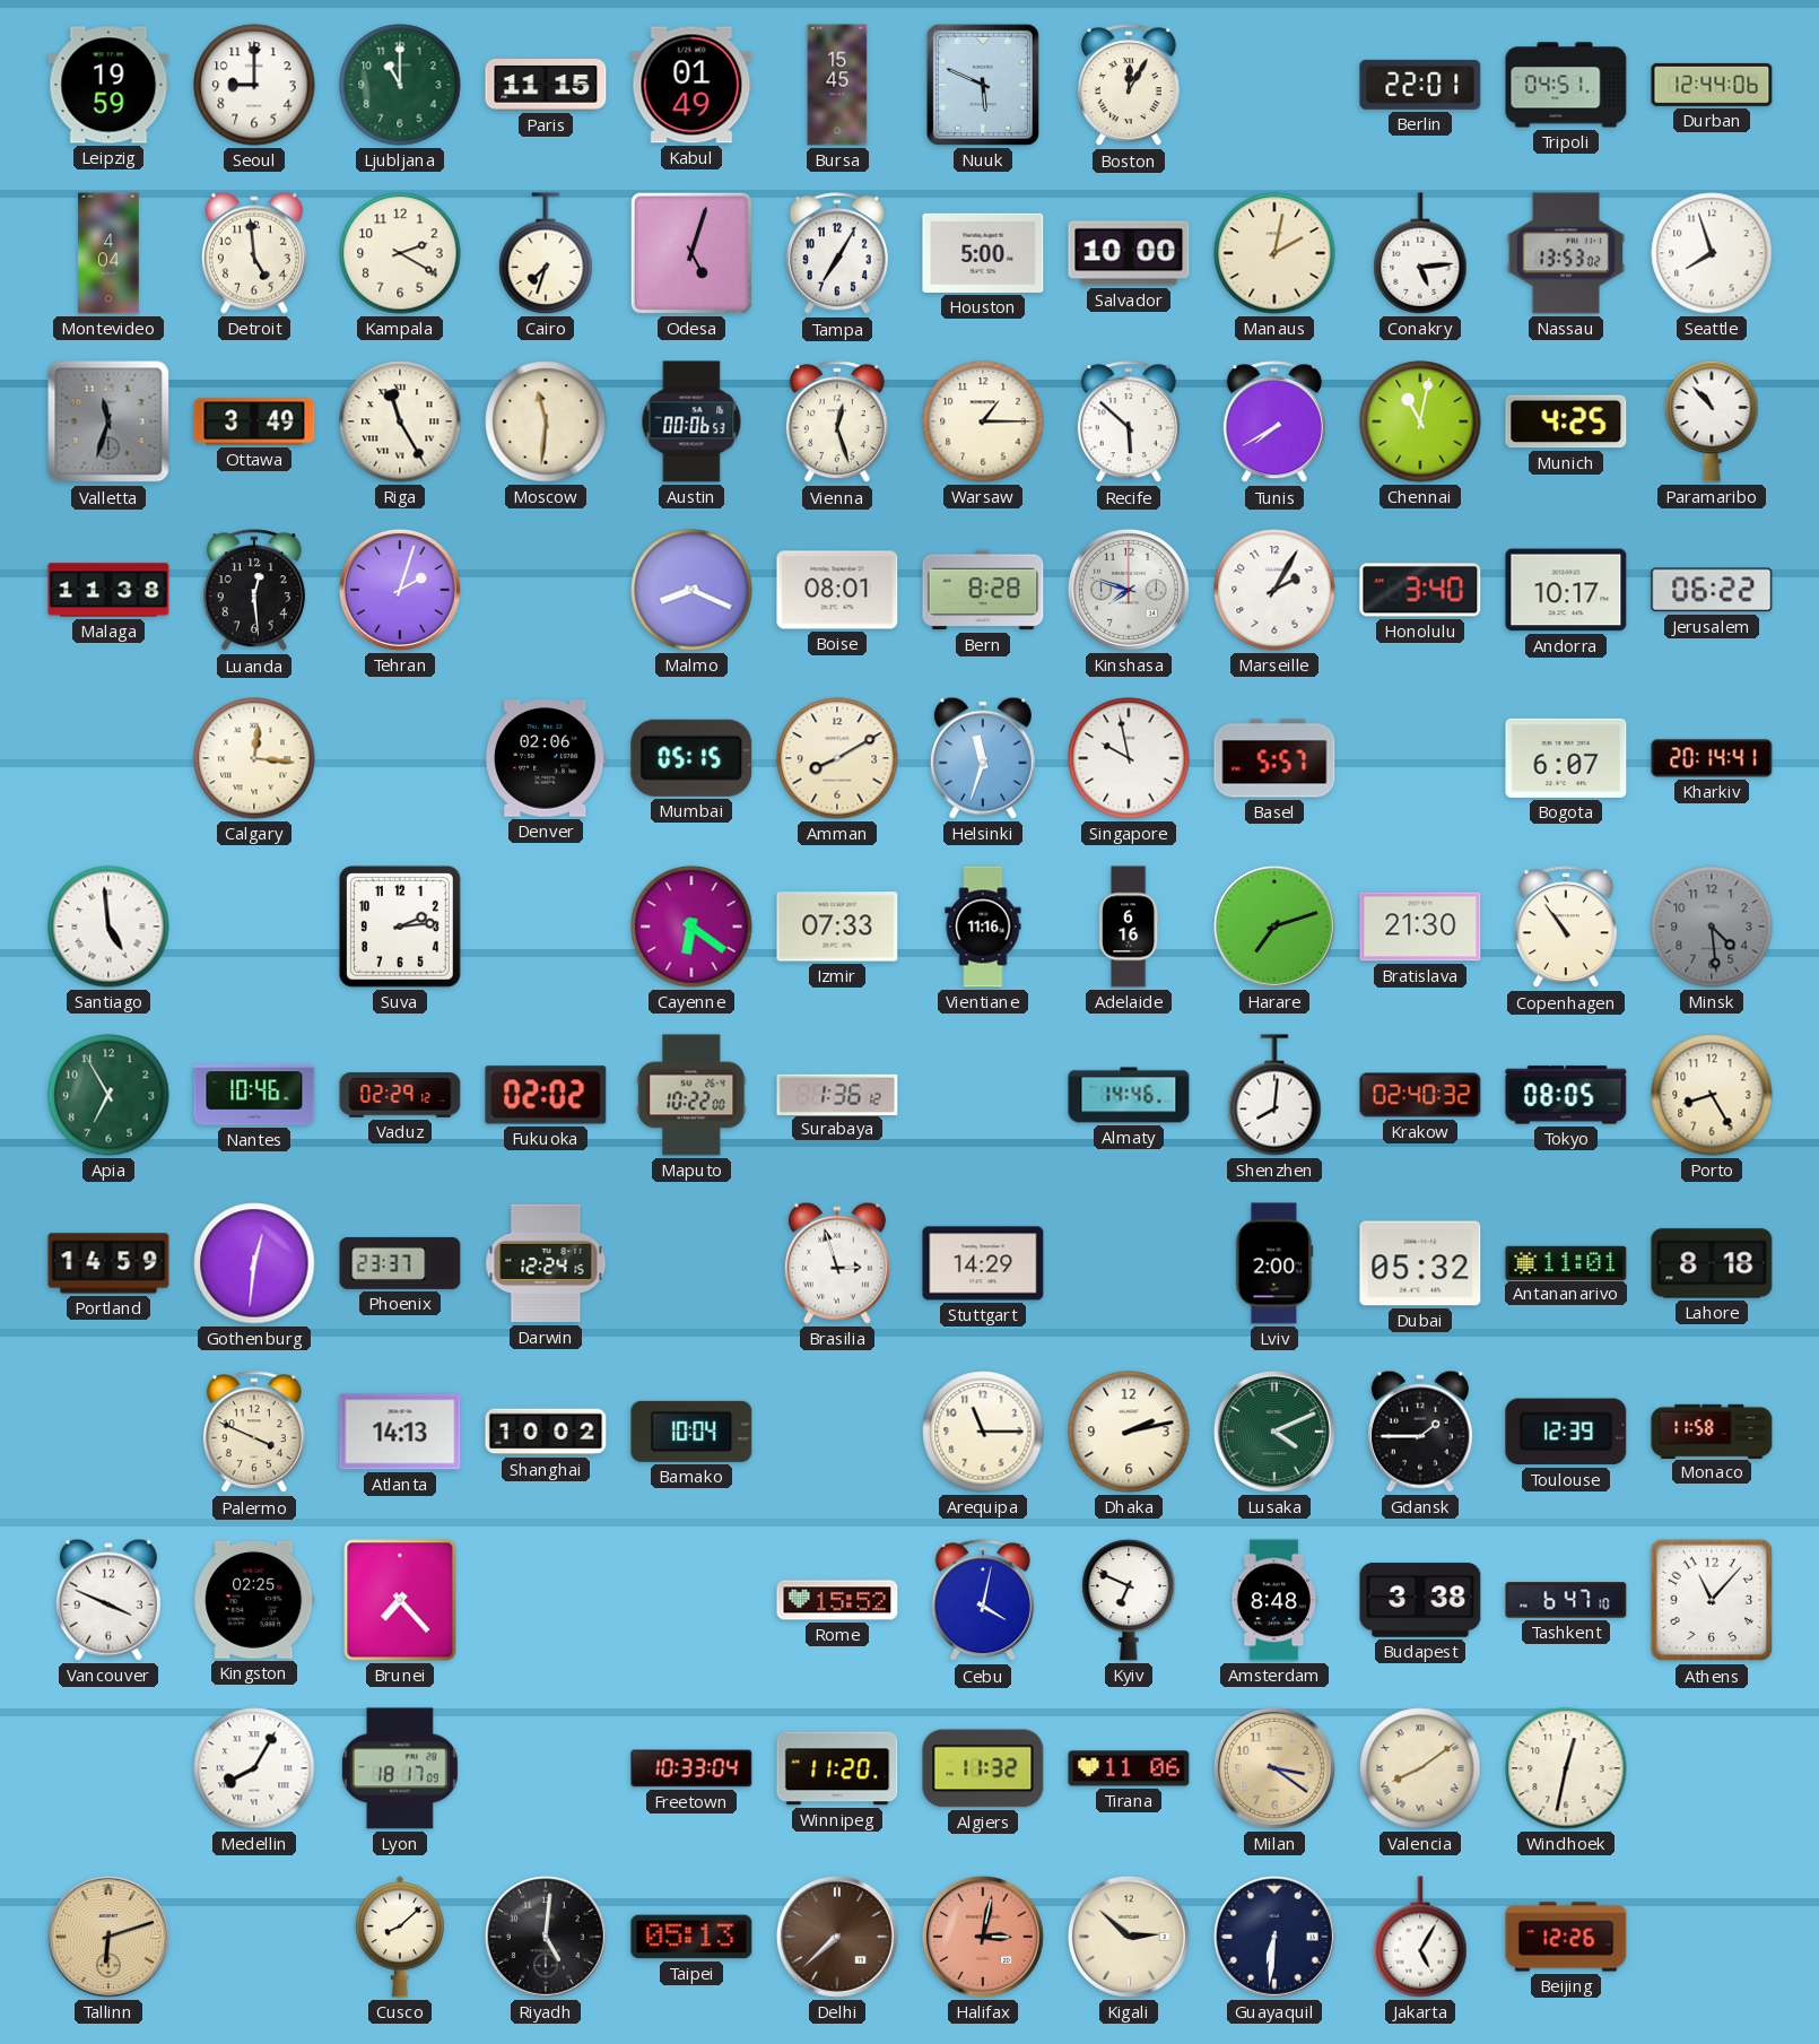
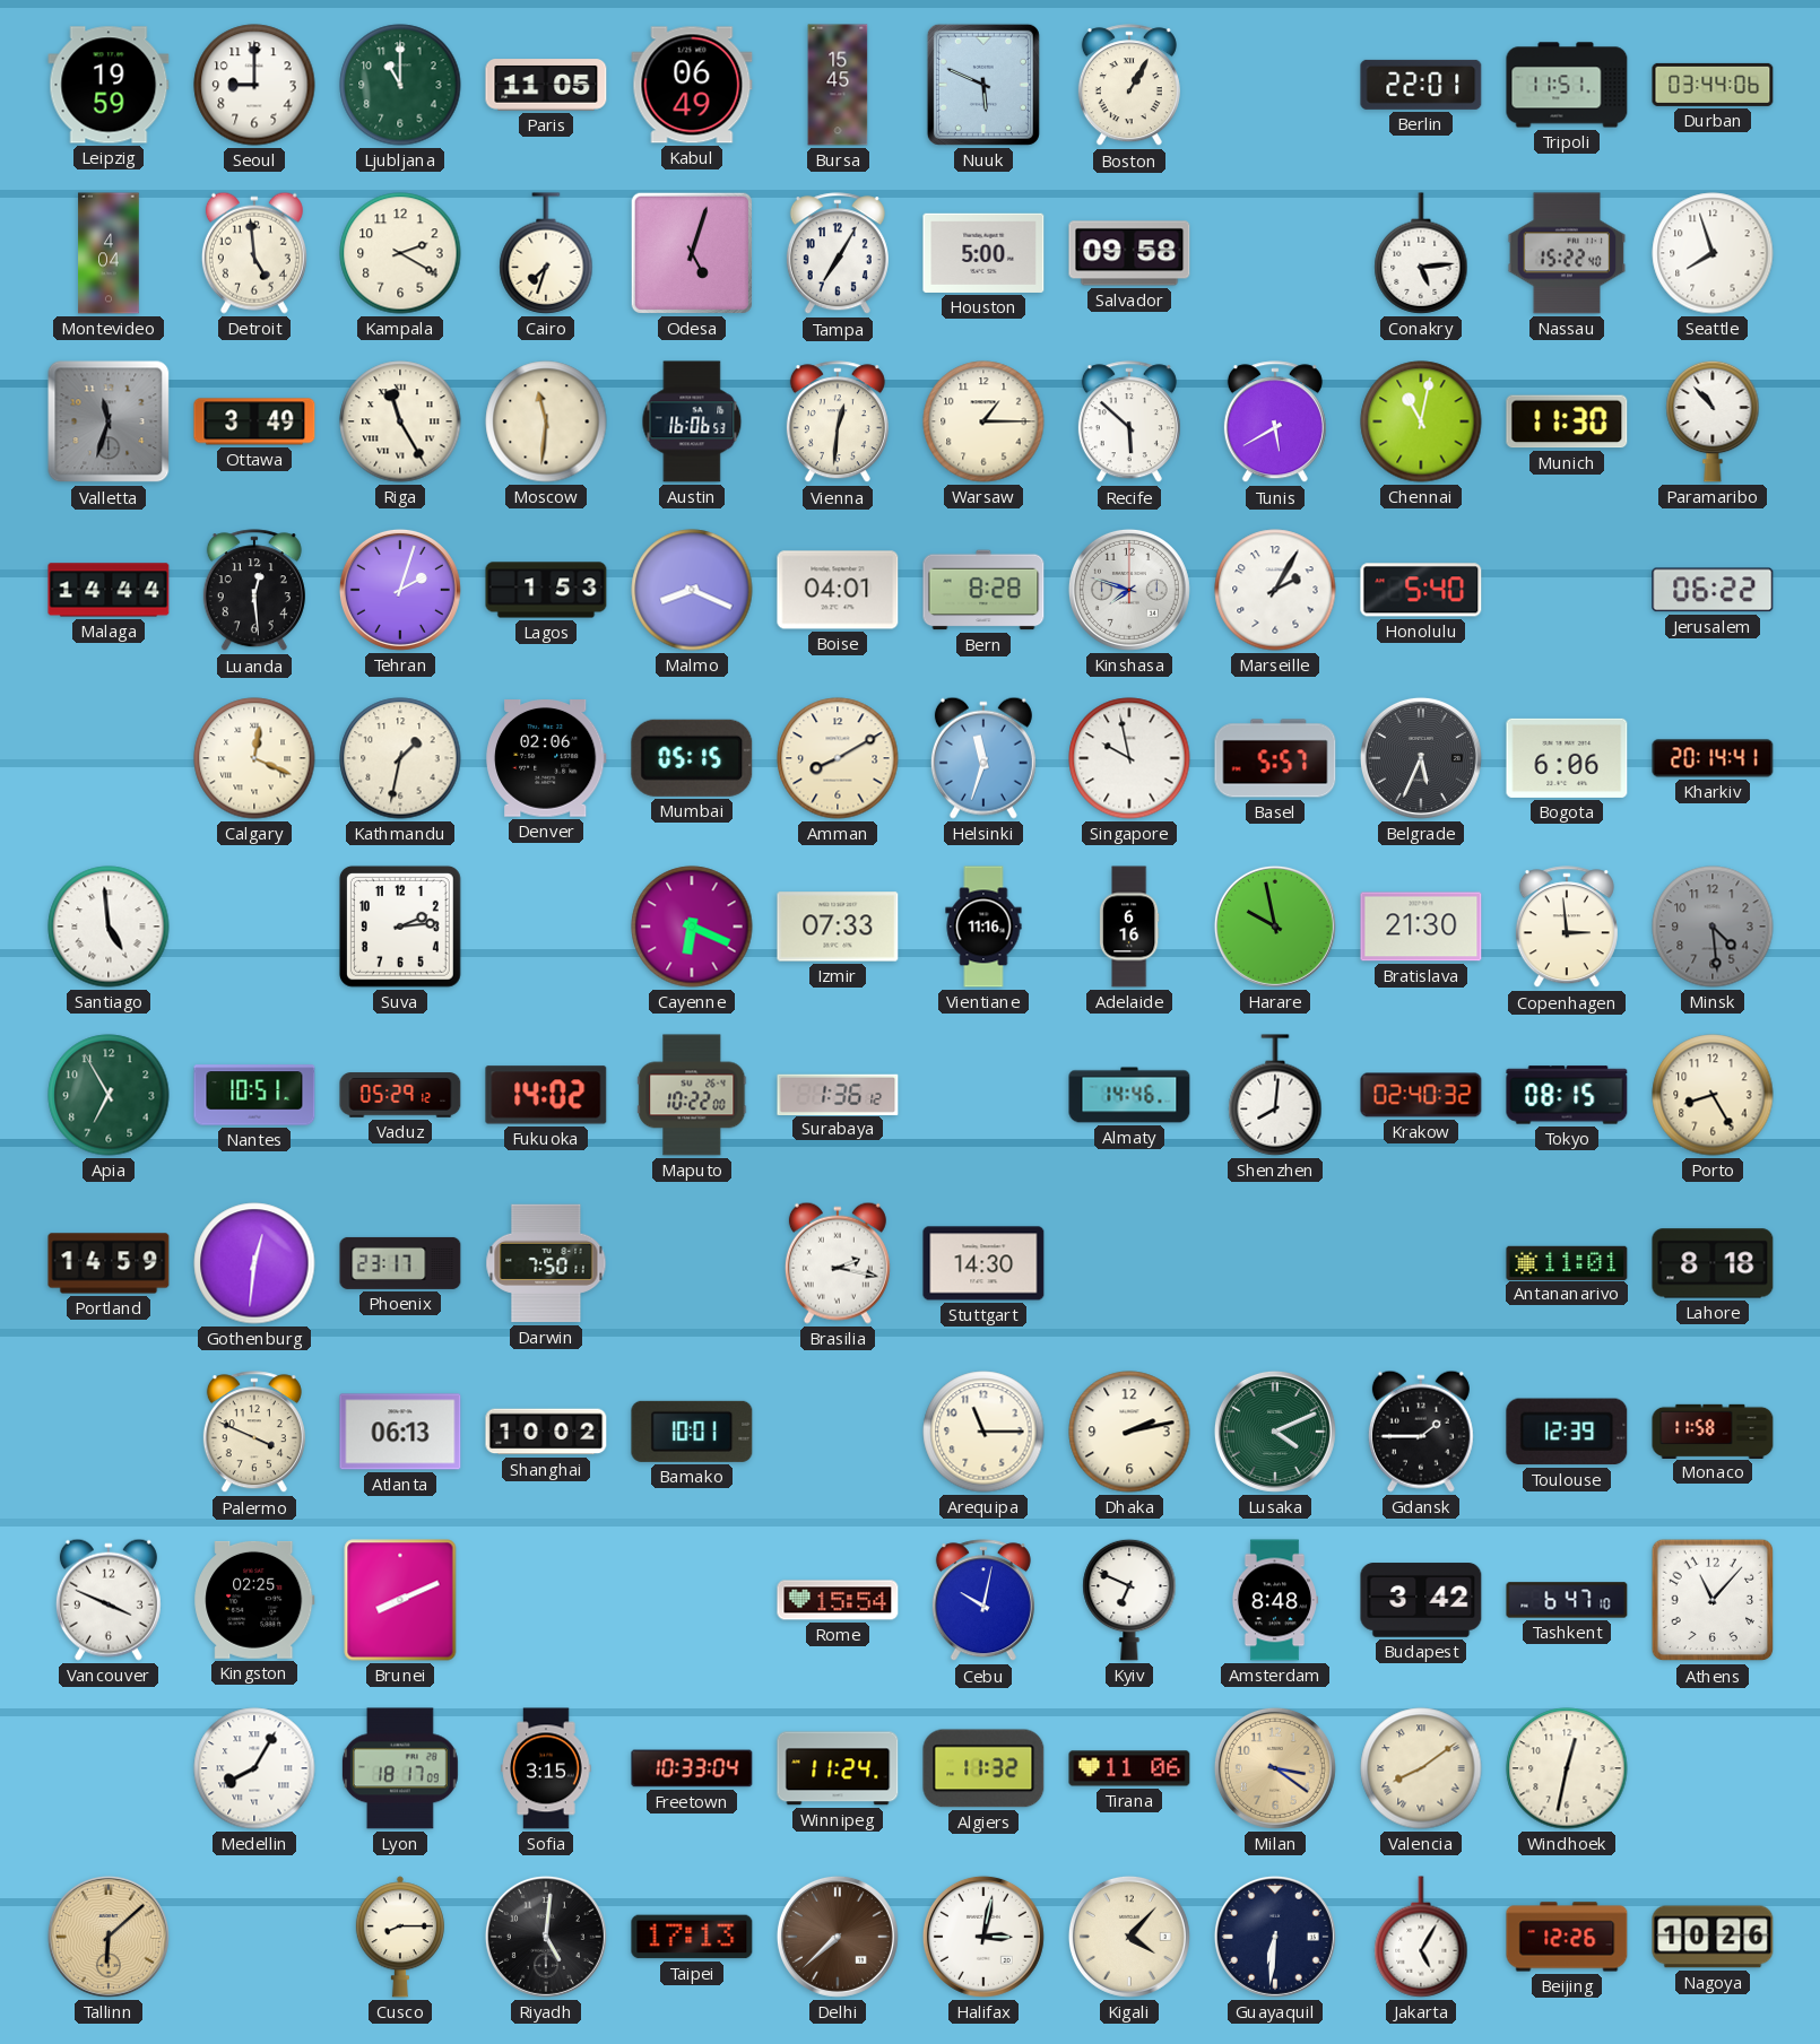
Paris: 11:15 -> 11:05 (546, 85)
Kabul: 01:49 -> 06:49 (692, 85)
Boston: 12:05 -> 1:05 (1129, 86)
Tripoli: 04:51 -> 11:51 (1567, 85)
Durban: 12:44 -> 03:44 (1713, 85)
Salvador: 10:00 -> 09:58 (1129, 253)
Manaus: 2:02 -> none (1274, 253)
Nassau: 13:53 -> 15:22 (1567, 253)
Austin: 00:06 -> 16:06 (692, 421)
Vienna: 12:27 -> 12:31 (838, 423)
Tunis: 7:40 -> 5:40 (1275, 423)
Munich: 4:25 -> 11:30 (1567, 421)
Malaga: 11:38 -> 14:44 (109, 590)
Lagos: none -> 1:53 (546, 590)
Boise: 08:01 -> 04:01 (838, 590)
Honolulu: 3:40 -> 5:40 (1421, 590)
Andorra: 10:17 -> none (1566, 590)
Calgary: 12:16 -> 12:19 (254, 758)
Kathmandu: none -> 1:32 (400, 758)
Belgrade: none -> 5:34 (1421, 758)
Bogota: 6:07 -> 6:06 (1567, 758)
Cayenne: 6:21 -> 6:19 (692, 927)
Harare: 7:12 -> 9:58 (1275, 927)
Copenhagen: 10:54 -> 2:59 (1567, 928)
Nantes: 10:46 -> 10:51 (254, 1095)
Vaduz: 02:29 -> 05:29 (400, 1095)
Fukuoka: 02:02 -> 14:02 (546, 1095)
Tokyo: 08:05 -> 08:15 (1567, 1095)
Phoenix: 23:37 -> 23:17 (400, 1263)
Darwin: 12:24 -> 7:50 (546, 1263)
Brasilia: 2:57 -> 2:17 (838, 1263)
Stuttgart: 14:29 -> 14:30 (983, 1263)
Lviv: 2:00 -> none (1274, 1263)
Dubai: 05:32 -> none (1420, 1263)
Atlanta: 14:13 -> 06:13 (400, 1432)
Bamako: 10:04 -> 10:01 (692, 1432)
Brunei: 7:23 -> 8:11 (400, 1600)
Rome: 15:52 -> 15:54 (838, 1600)
Cebu: 4:02 -> 10:02 (983, 1601)
Budapest: 3:38 -> 3:42 (1421, 1600)
Sofia: none -> 3:15 (546, 1768)
Winnipeg: 11:20 -> 11:24 (838, 1768)
Tallinn: 6:12 -> 6:08 (109, 1937)
Cusco: 8:08 -> 8:15 (400, 1937)
Taipei: 05:13 -> 17:13 (692, 1937)
Halifax dial: salmon -> white (983, 1937)
Kigali: 2:52 -> 4:07 (1129, 1937)
Nagoya: none -> 10:26 (1713, 1937)
